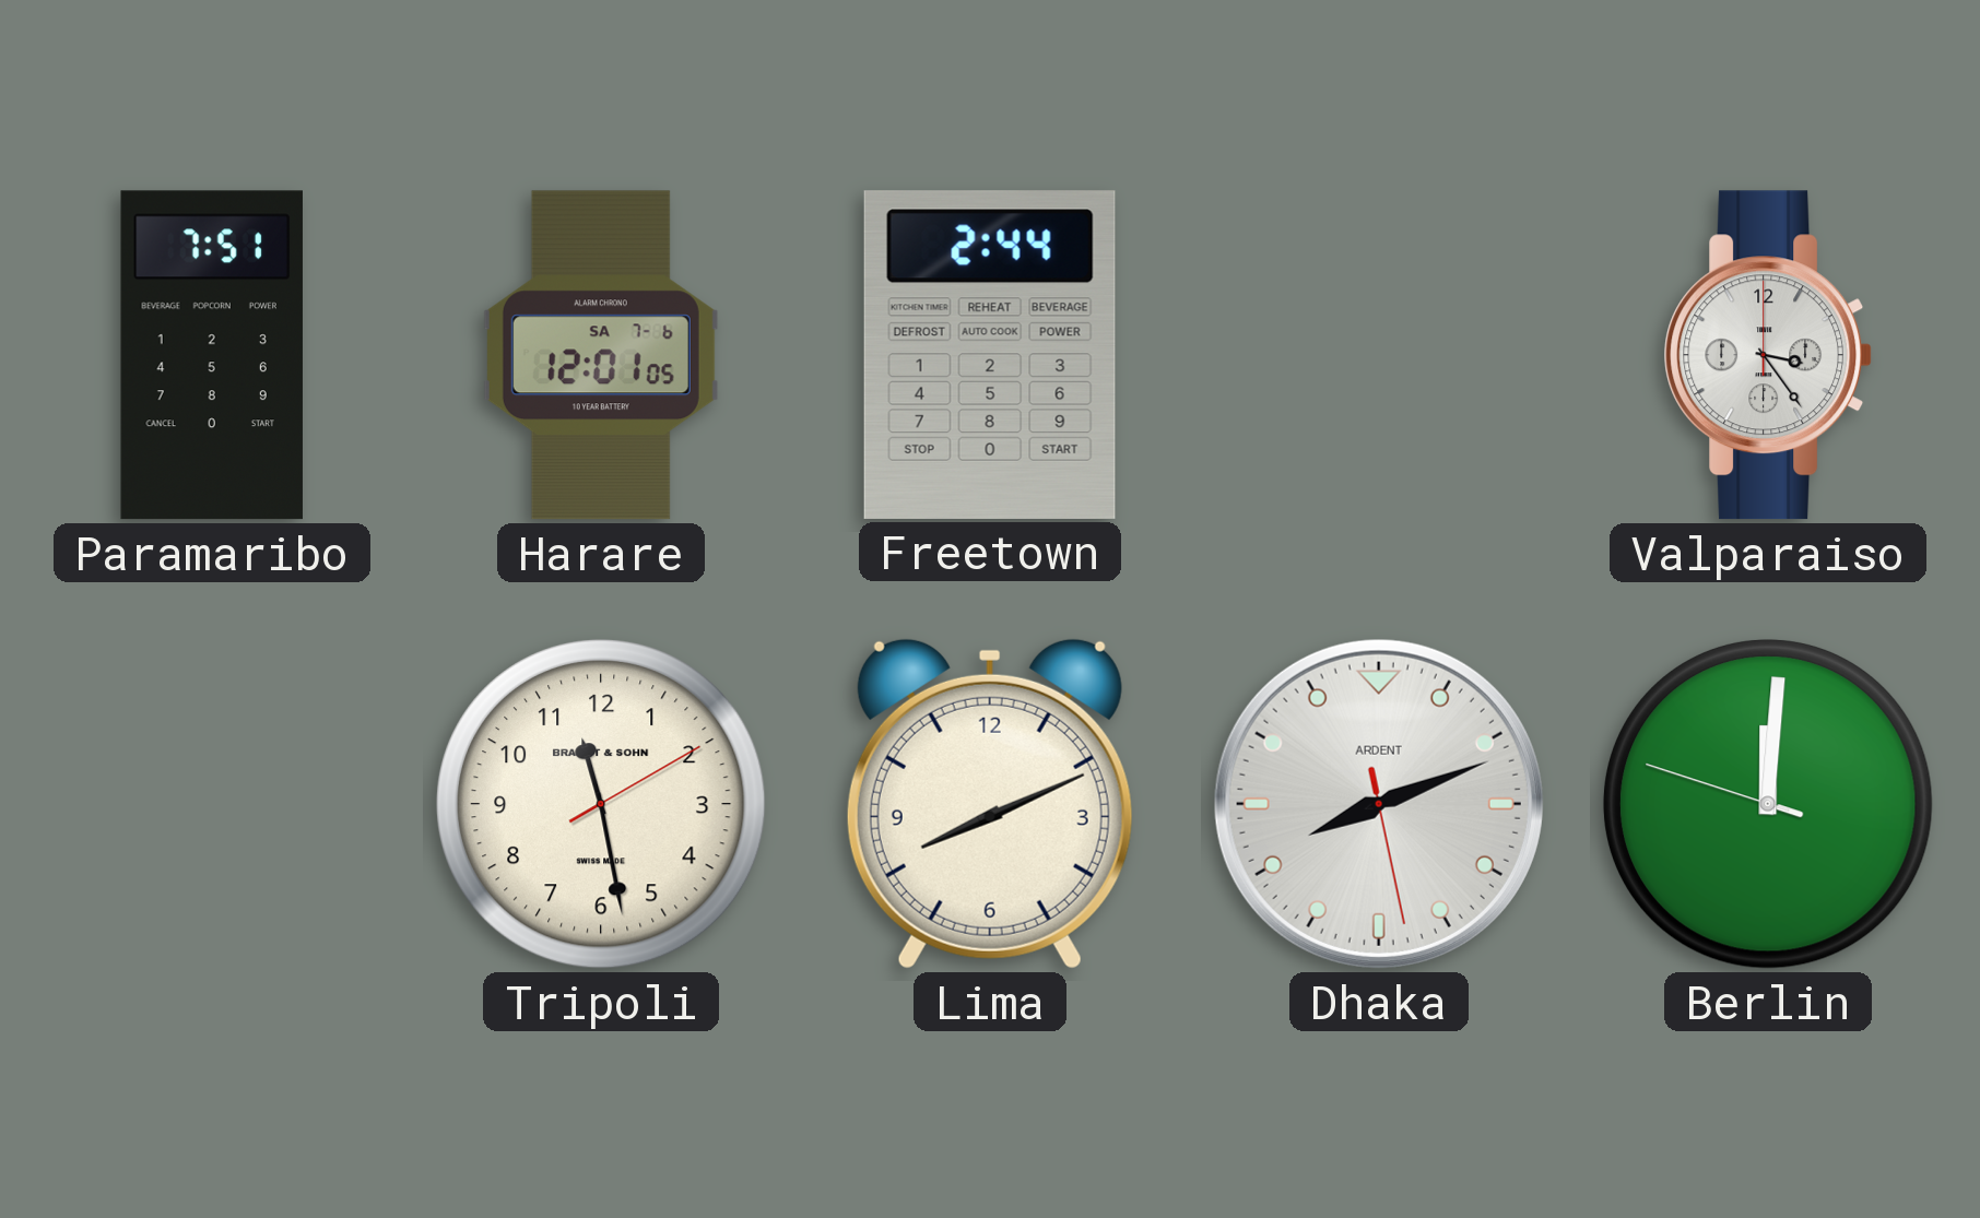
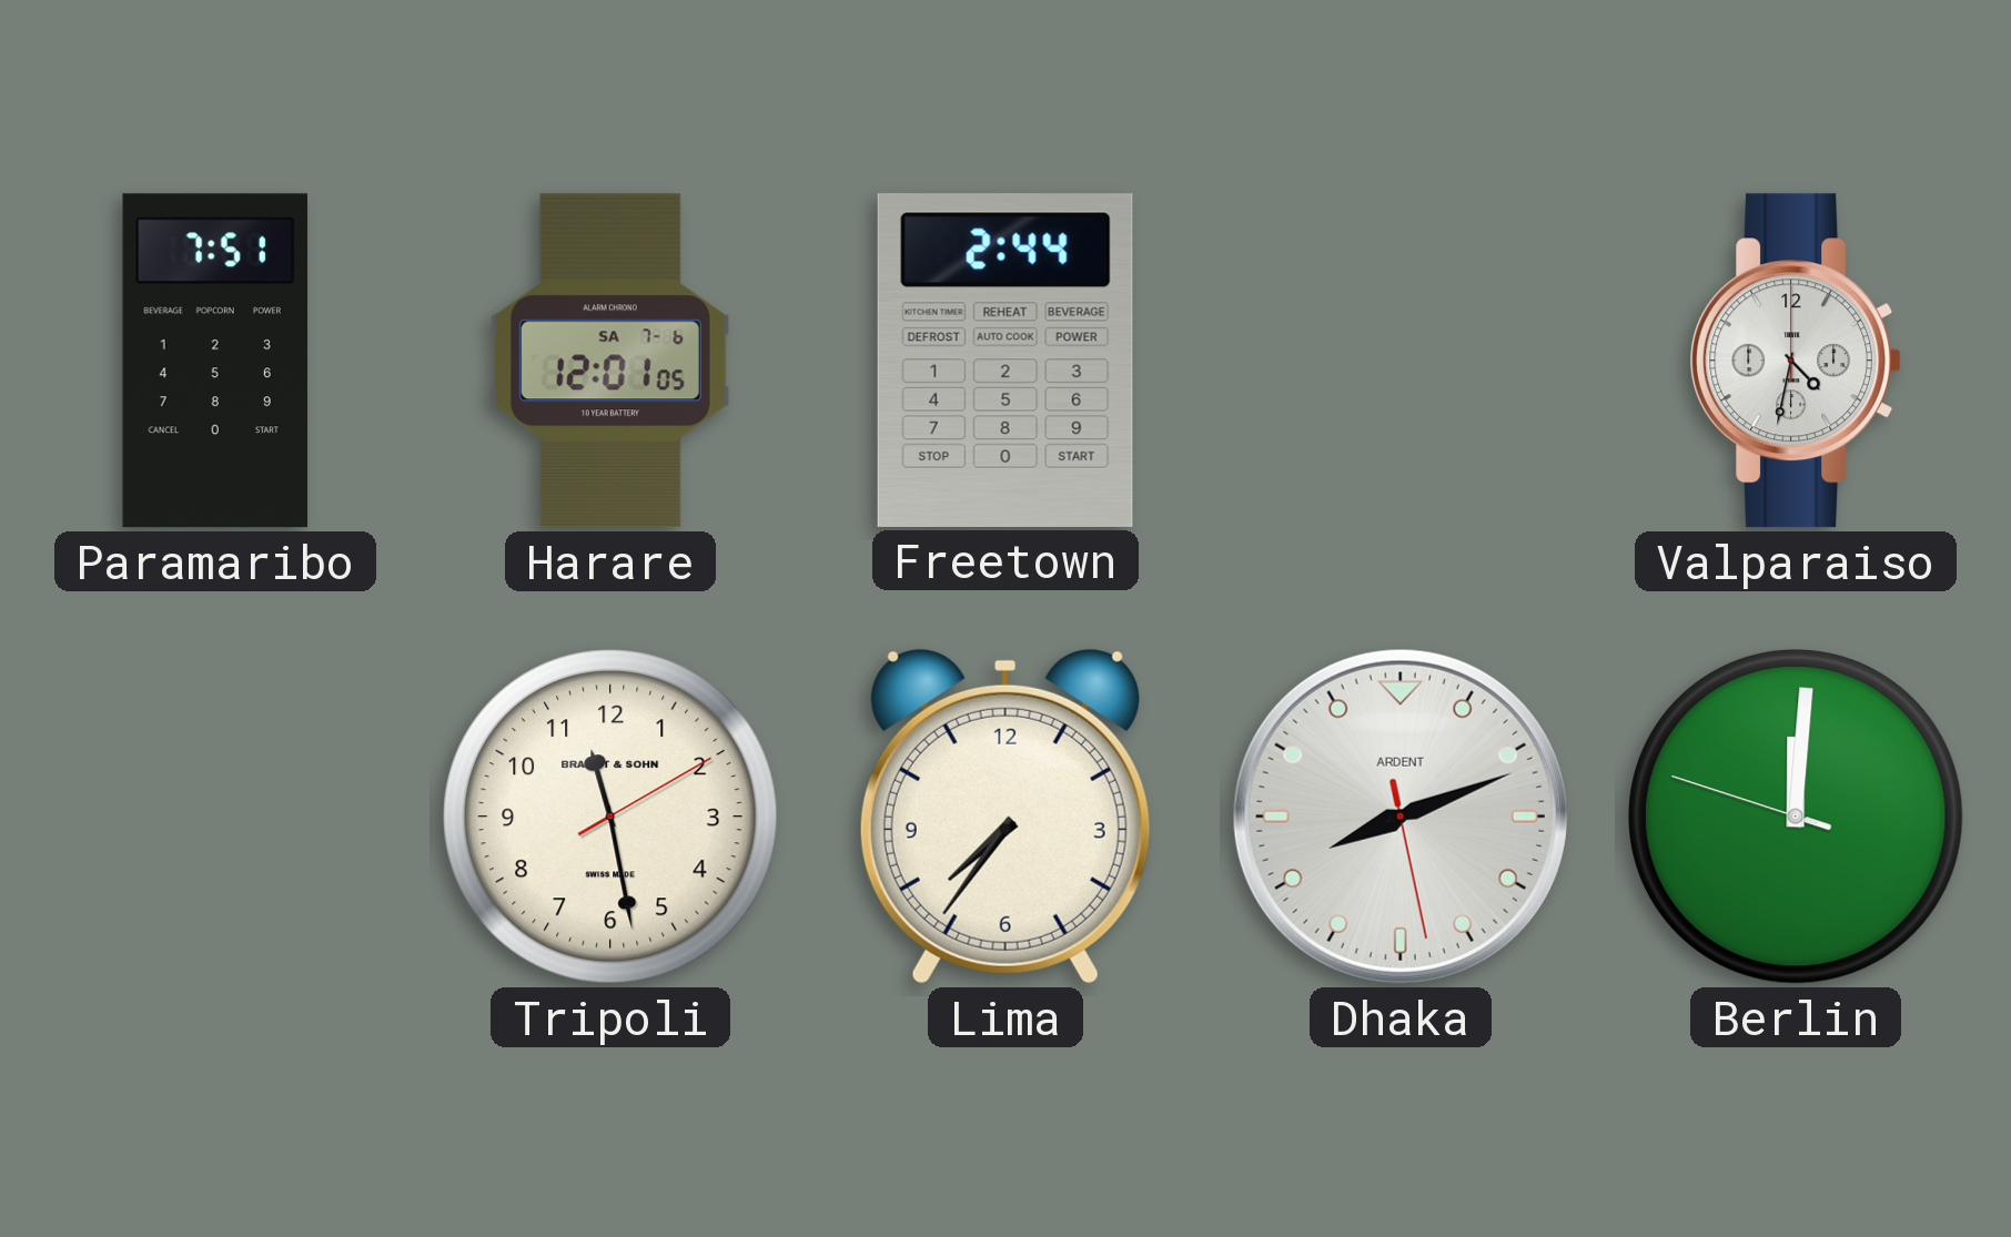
Valparaiso: 3:24 -> 4:32 (1795, 361)
Lima: 8:11 -> 7:36 (1005, 817)
